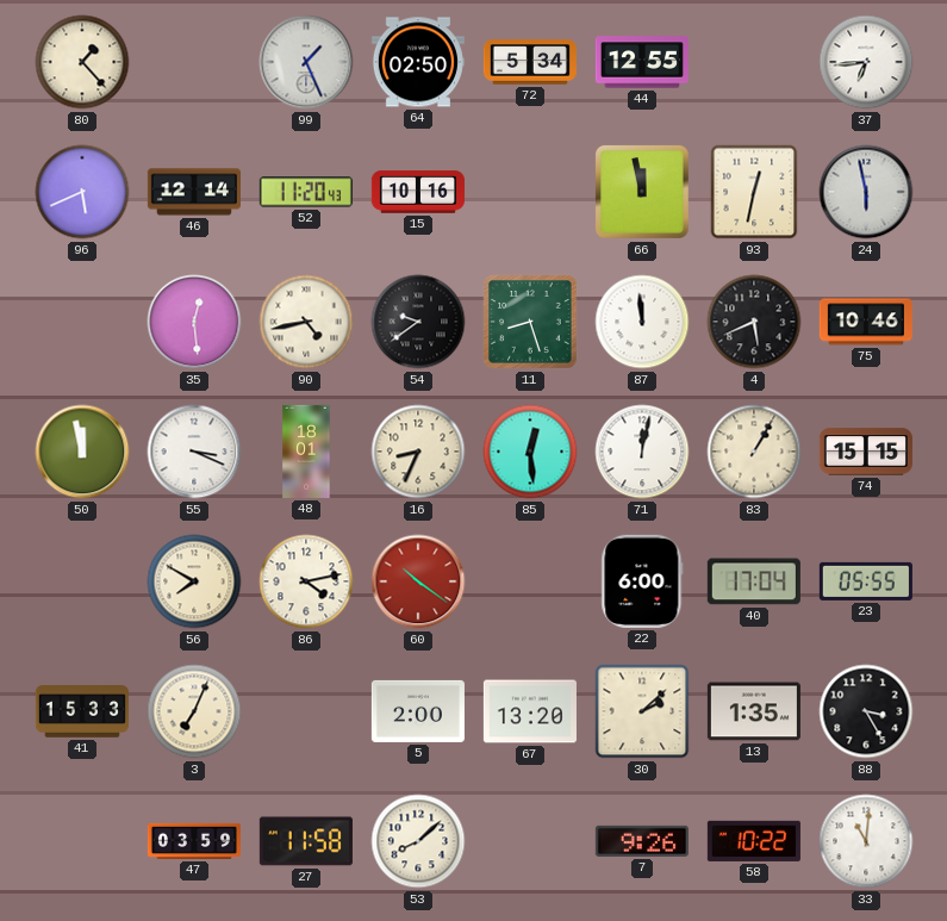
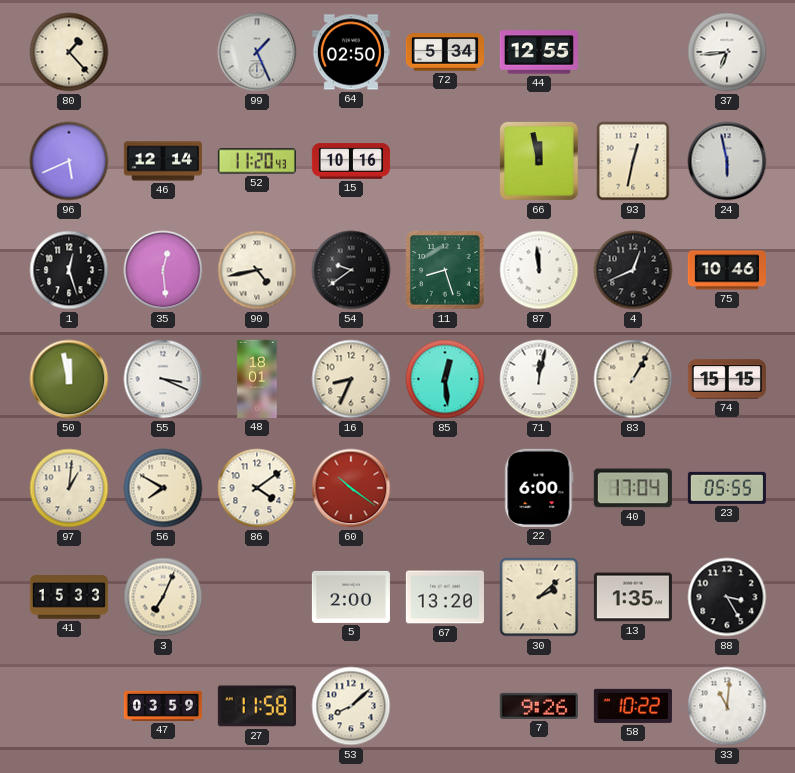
1: none -> 12:27 (69, 270)
4: 5:41 -> 12:41 (633, 270)
97: none -> 1:01 (69, 488)
86: 4:13 -> 4:09 (257, 488)
